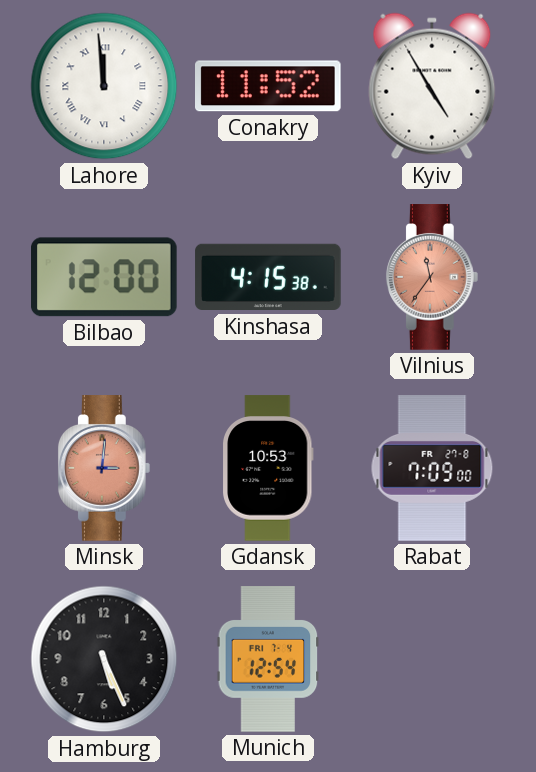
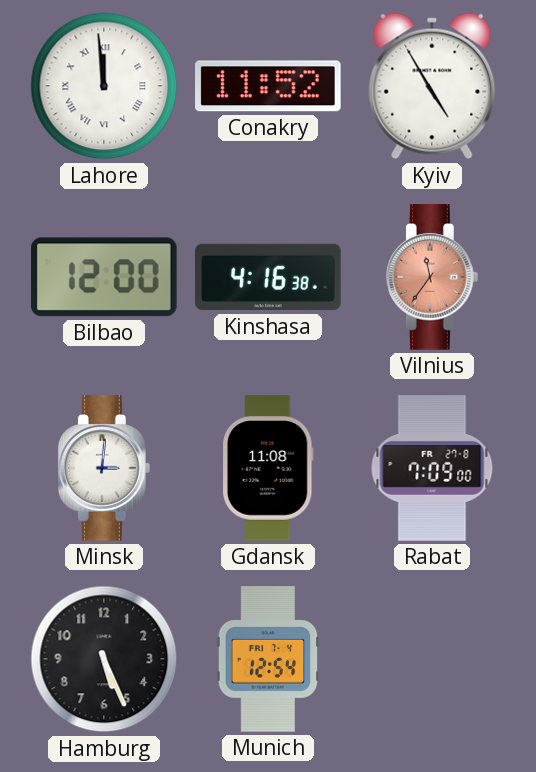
Kinshasa: 4:15 -> 4:16 (268, 277)
Minsk dial: salmon -> white (104, 468)
Gdansk: 10:53 -> 11:08 (269, 468)
